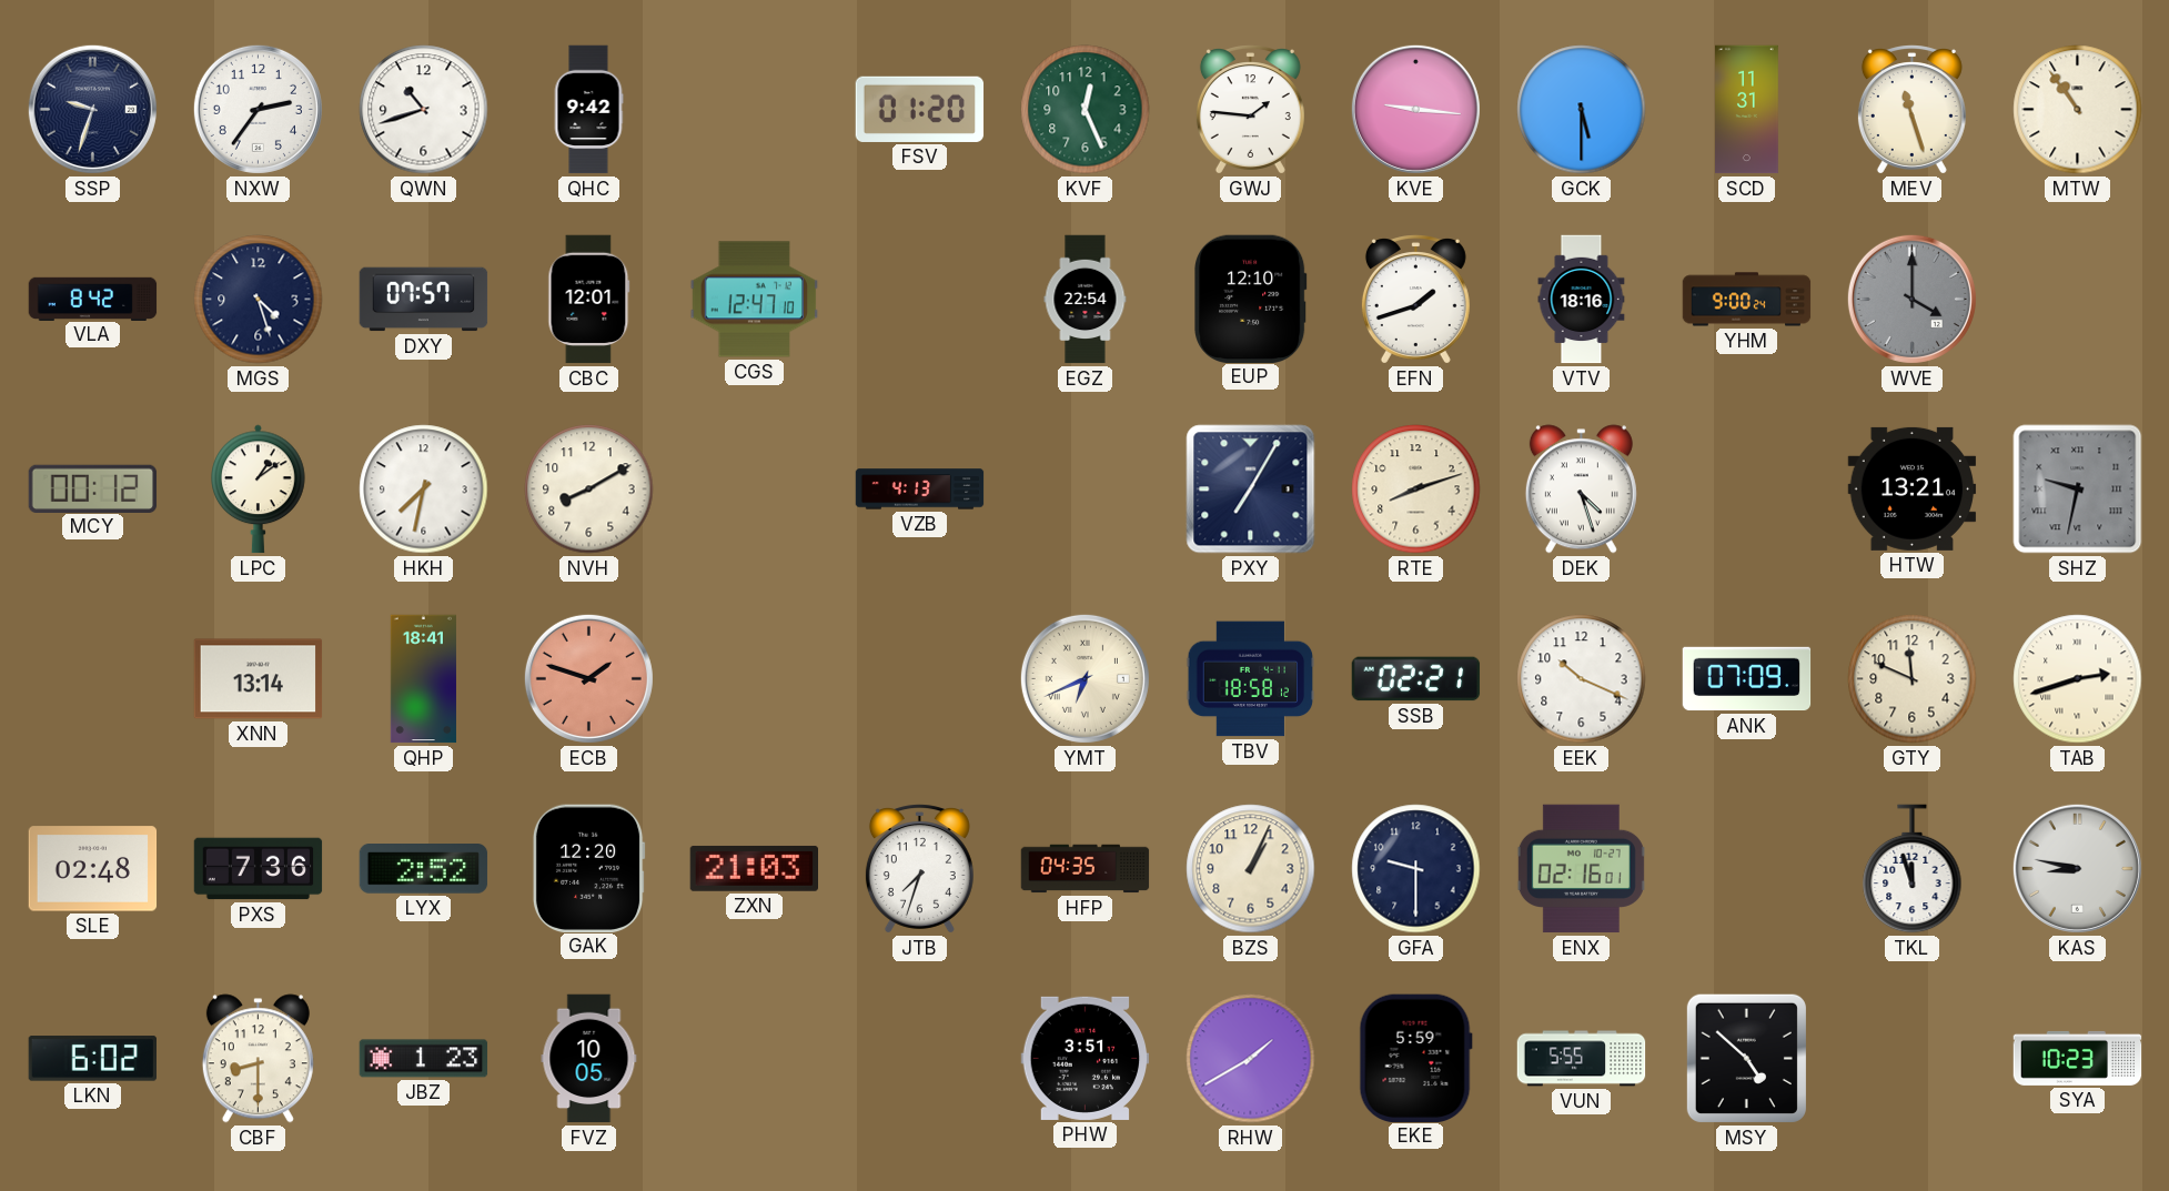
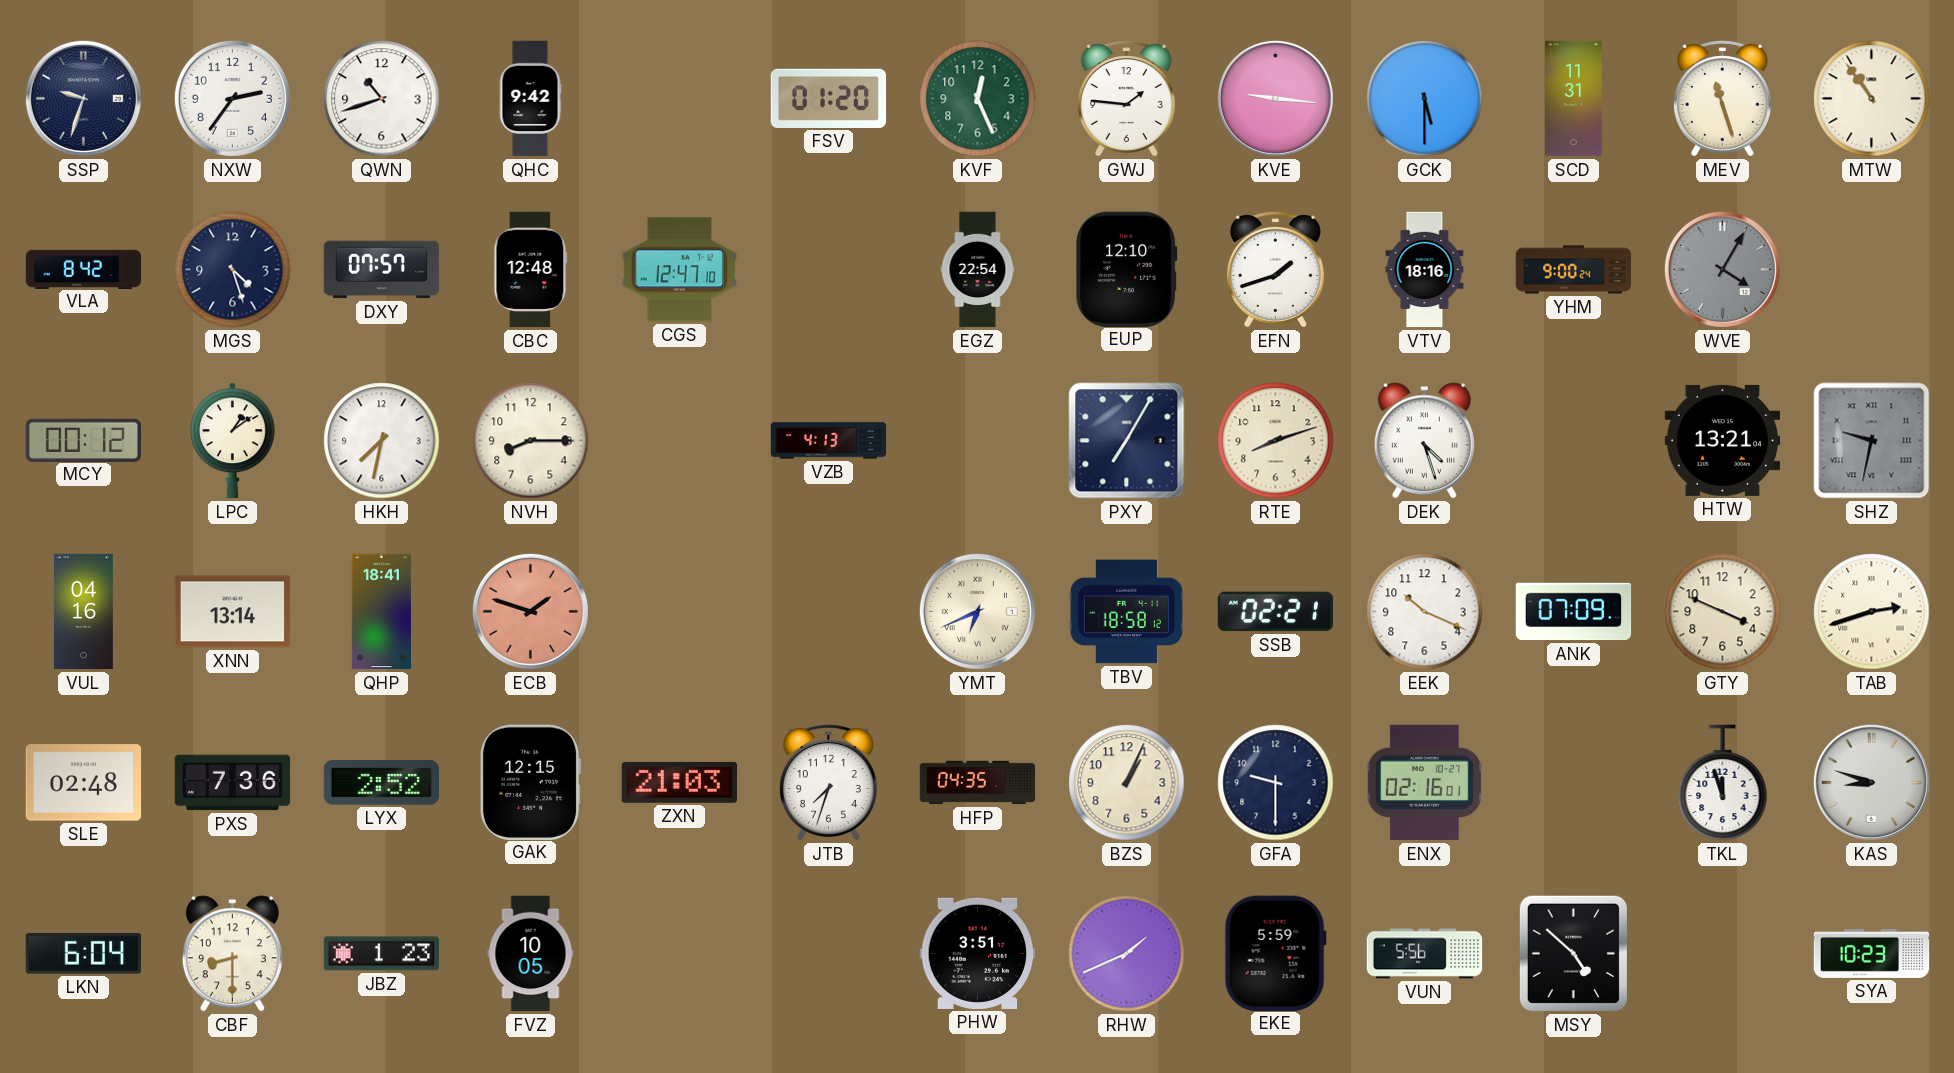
CBC: 12:01 -> 12:48 (531, 270)
WVE: 4:00 -> 4:05 (1722, 269)
NVH: 8:10 -> 8:15 (531, 441)
VUL: none -> 04:16 (84, 612)
GTY: 11:49 -> 3:49 (1723, 612)
GAK: 12:20 -> 12:15 (530, 782)
KAS: 8:47 -> 8:48 (1871, 782)
LKN: 6:02 -> 6:04 (83, 954)
RHW: 1:40 -> 1:41 (1127, 954)
VUN: 5:55 -> 5:56 (1425, 954)
